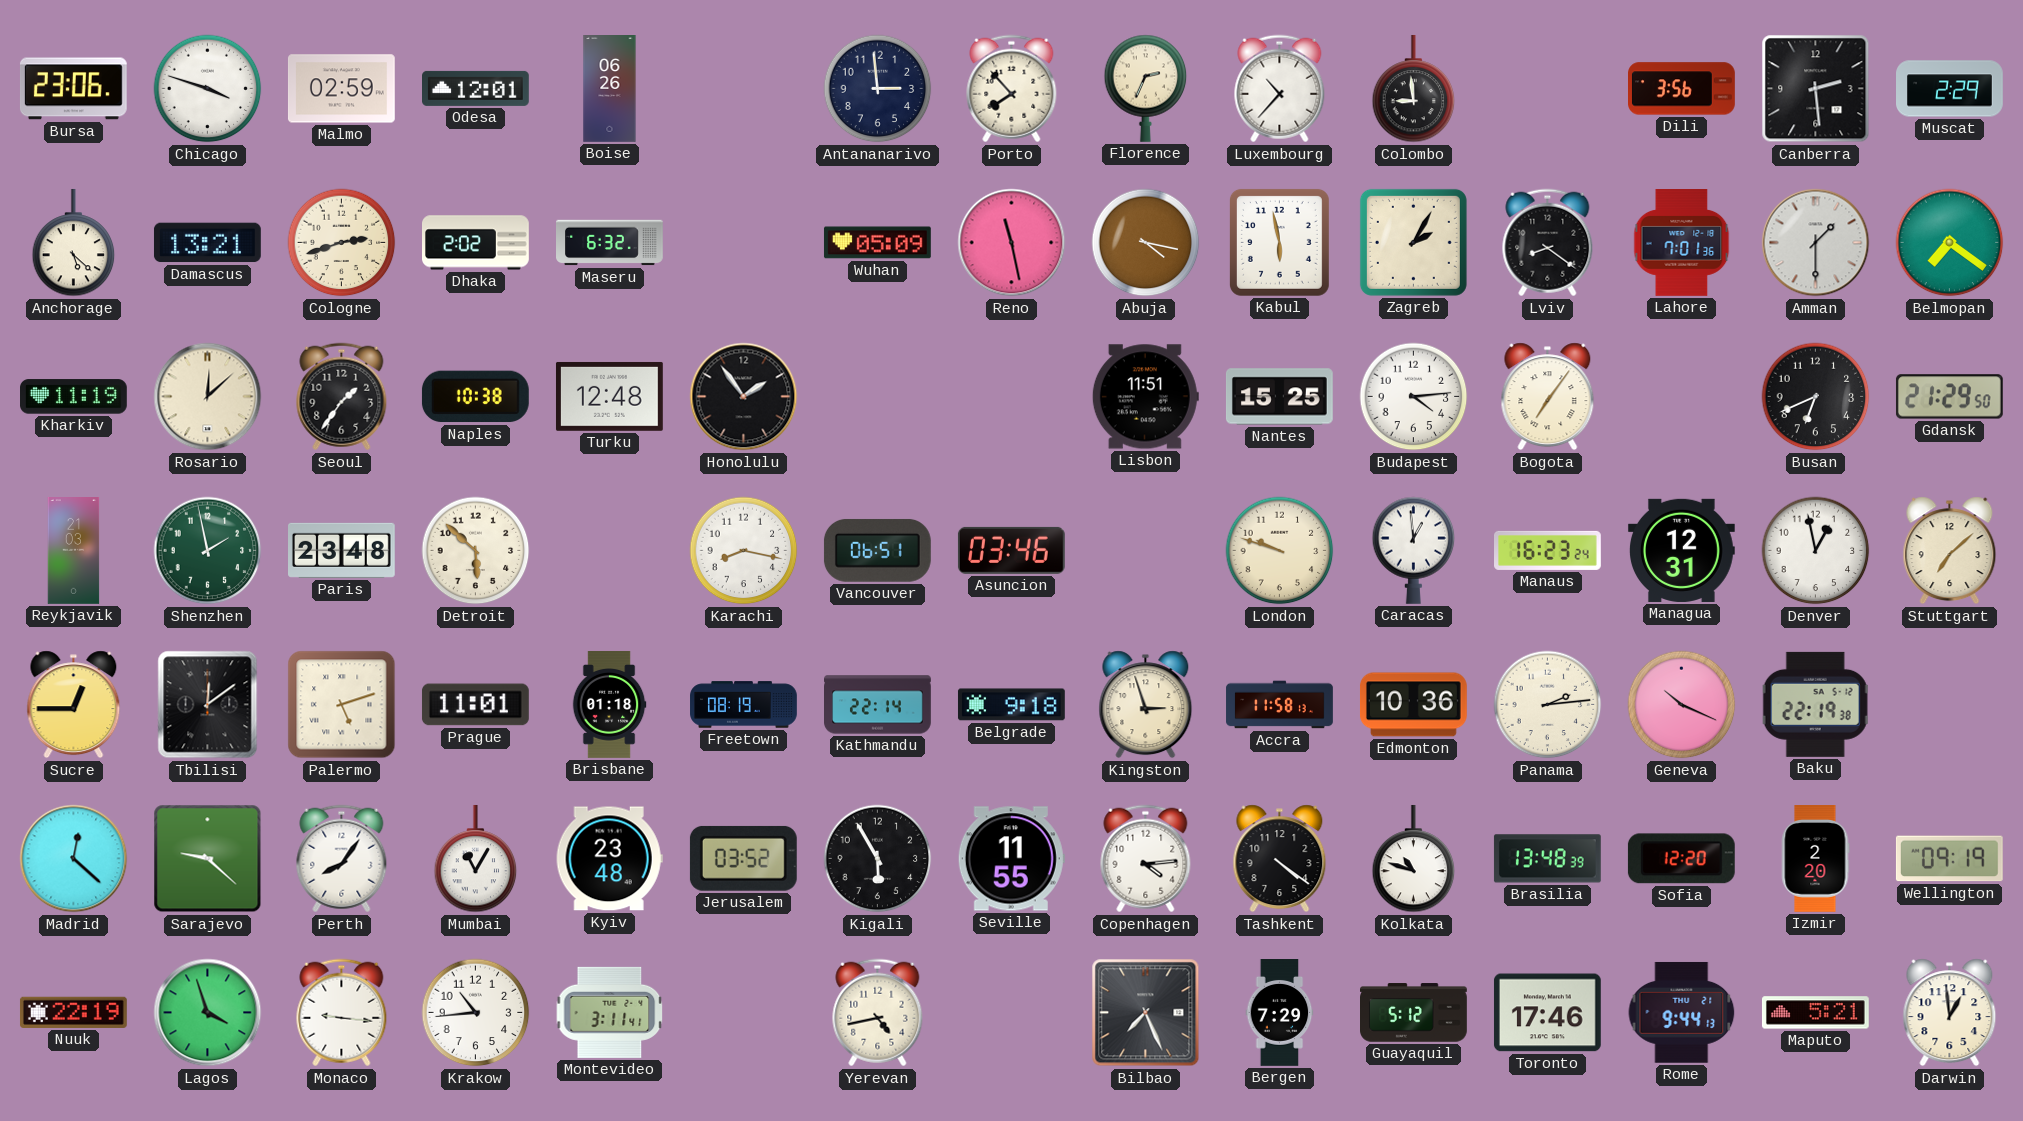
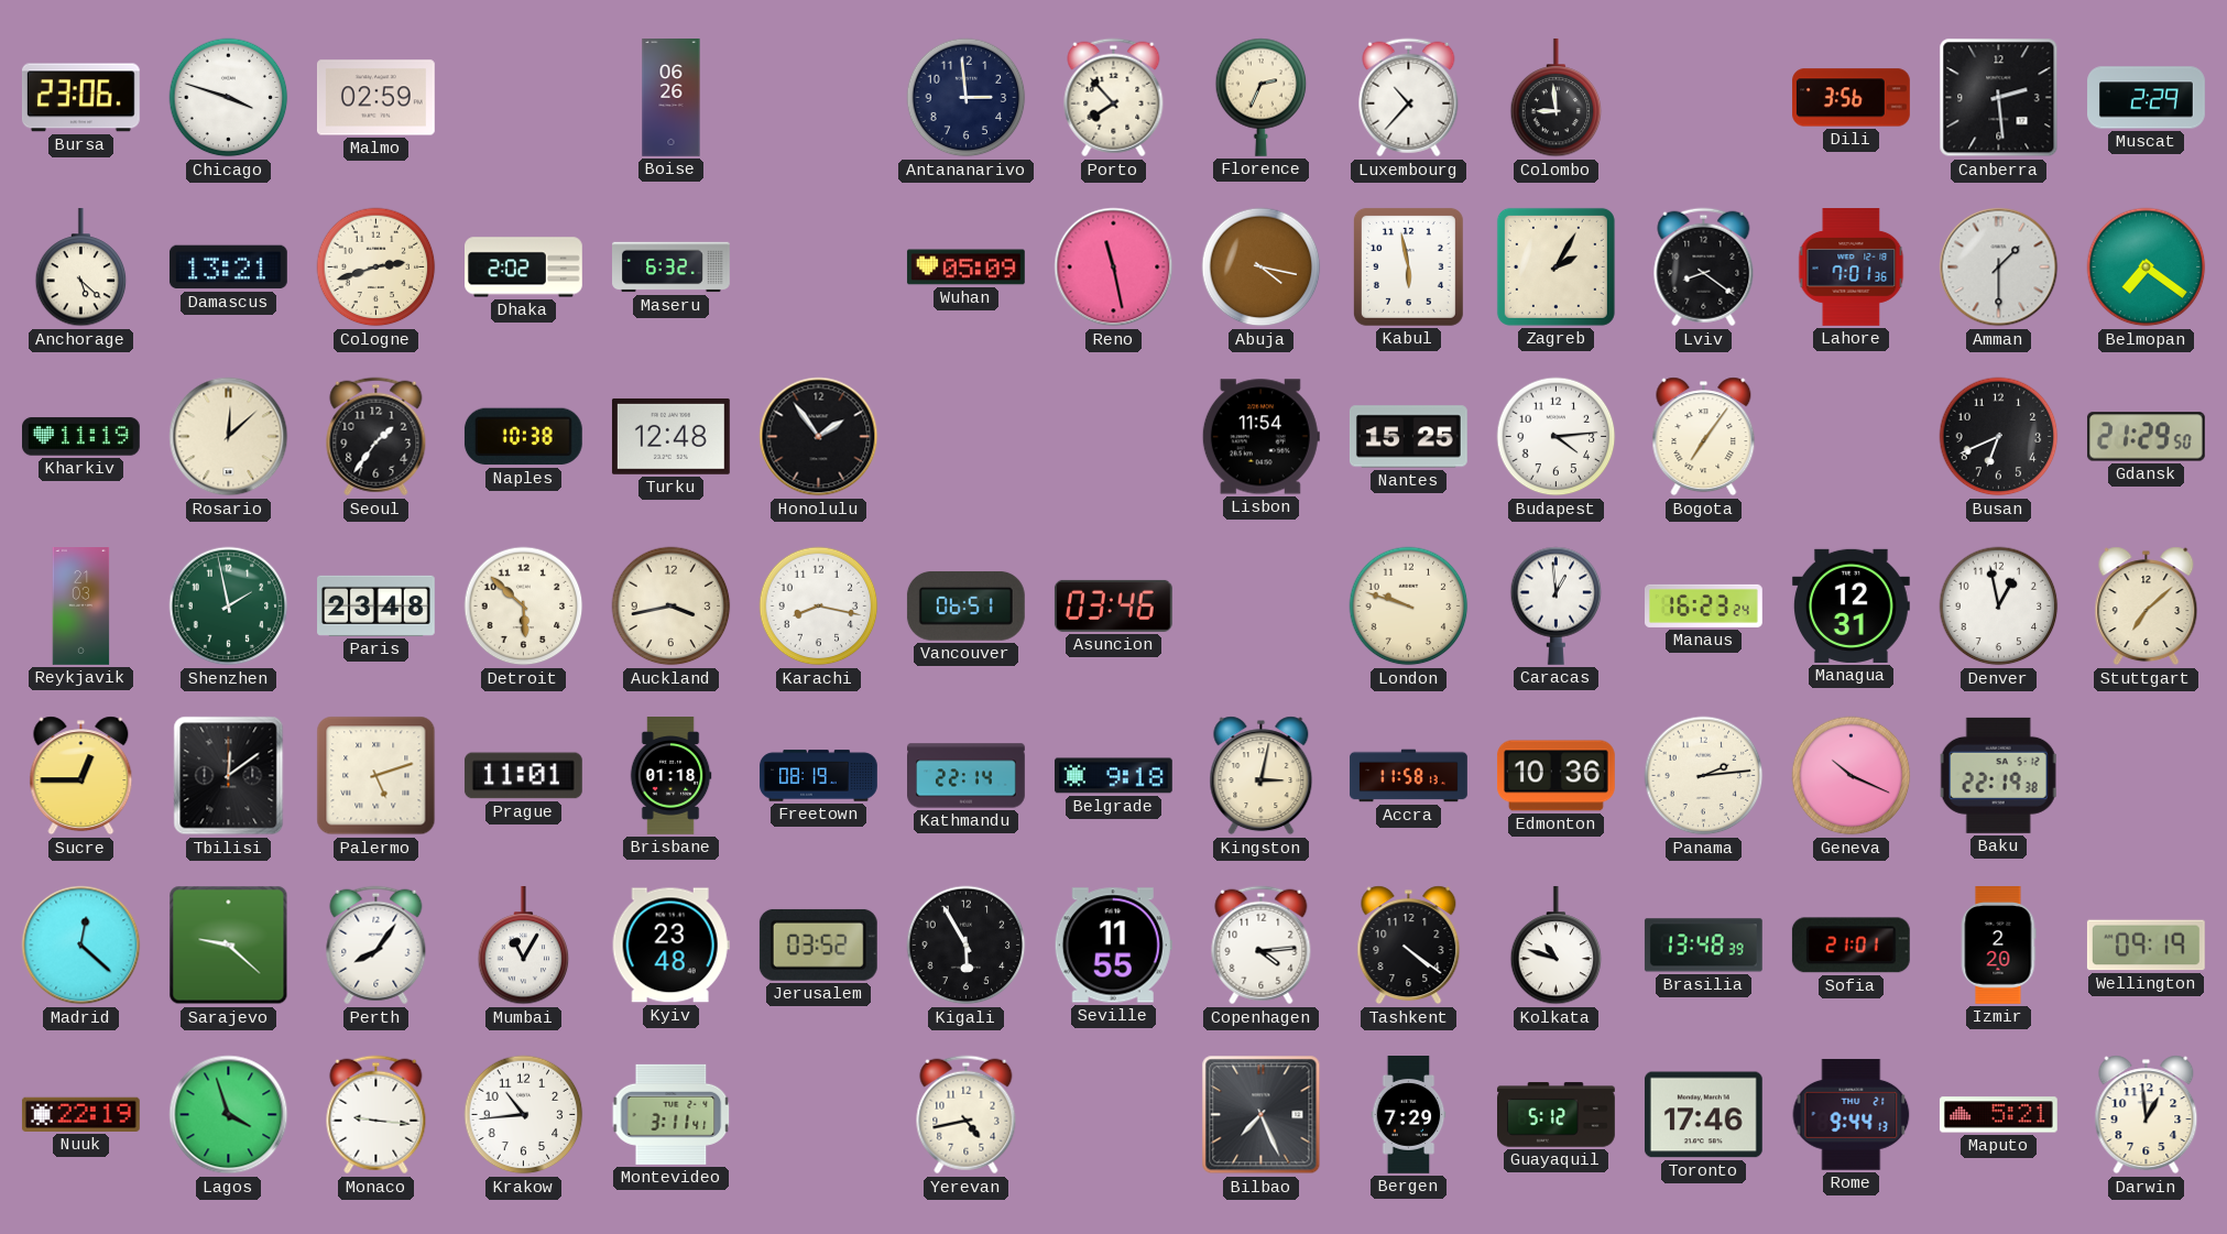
Odesa: 12:01 -> none (476, 88)
Lisbon: 11:51 -> 11:54 (1260, 437)
Auckland: none -> 3:43 (672, 607)
Kingston: 2:57 -> 3:02 (1262, 776)
Sofia: 12:20 -> 21:01 (1851, 946)
